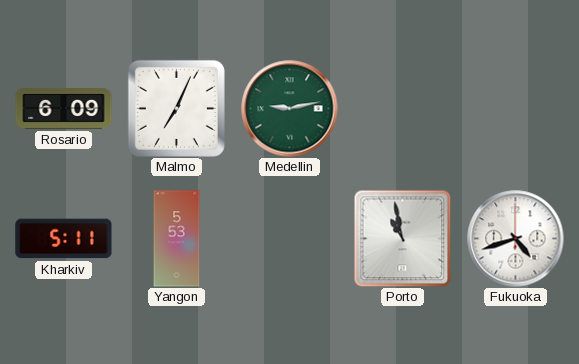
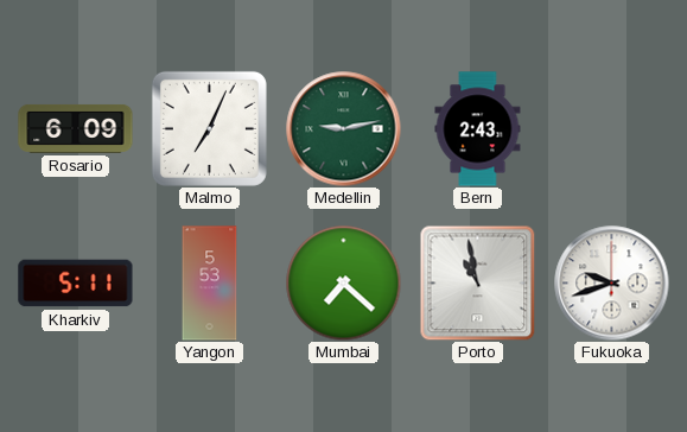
Bern: none -> 2:43 (478, 129)
Mumbai: none -> 7:22 (343, 282)
Fukuoka: 4:42 -> 9:42 (612, 284)
